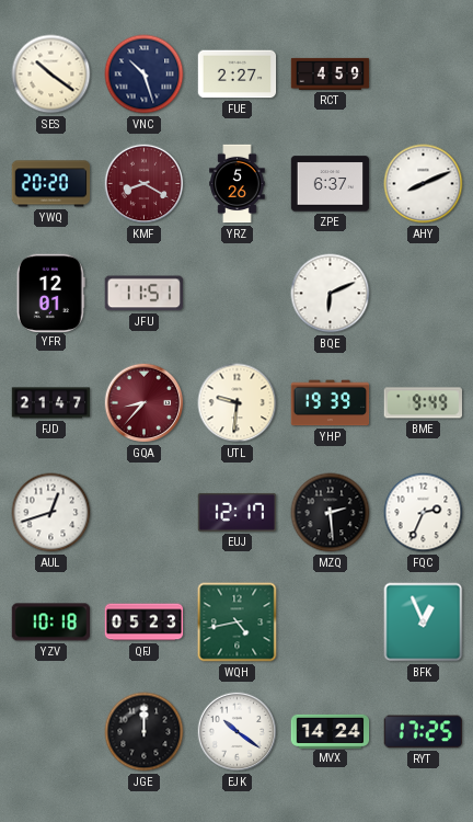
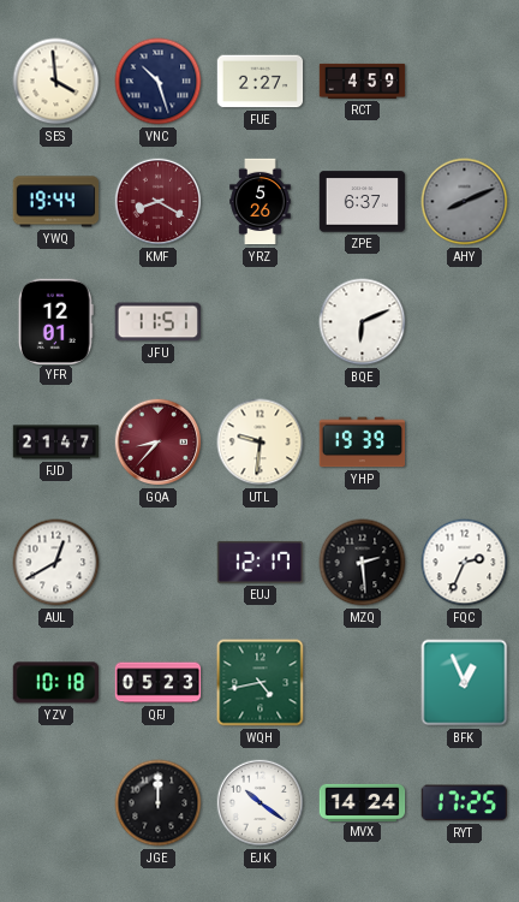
SES: 10:21 -> 3:59 (56, 82)
YWQ: 20:20 -> 19:44 (56, 202)
AHY dial: white -> grey (465, 202)
BME: 9:49 -> none (423, 403)
AUL: 12:42 -> 12:40 (56, 563)
